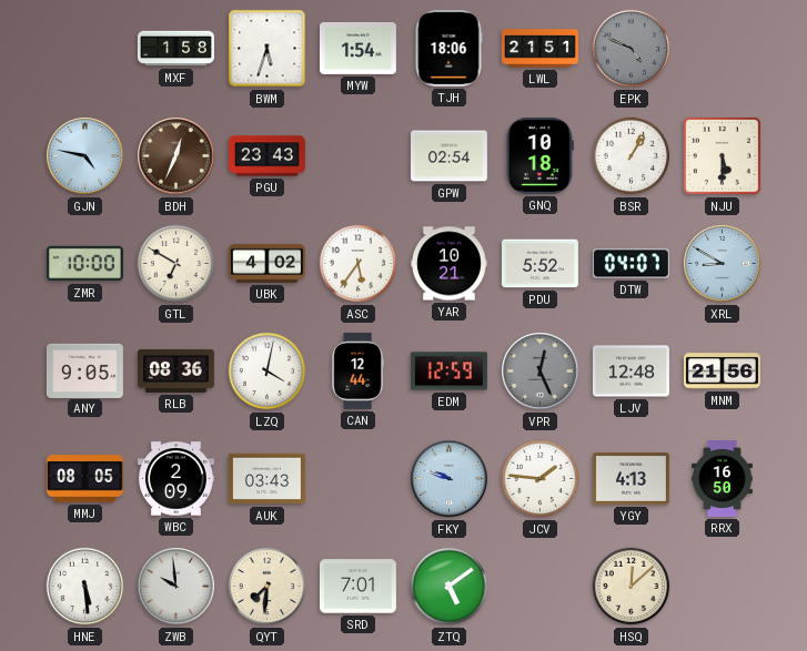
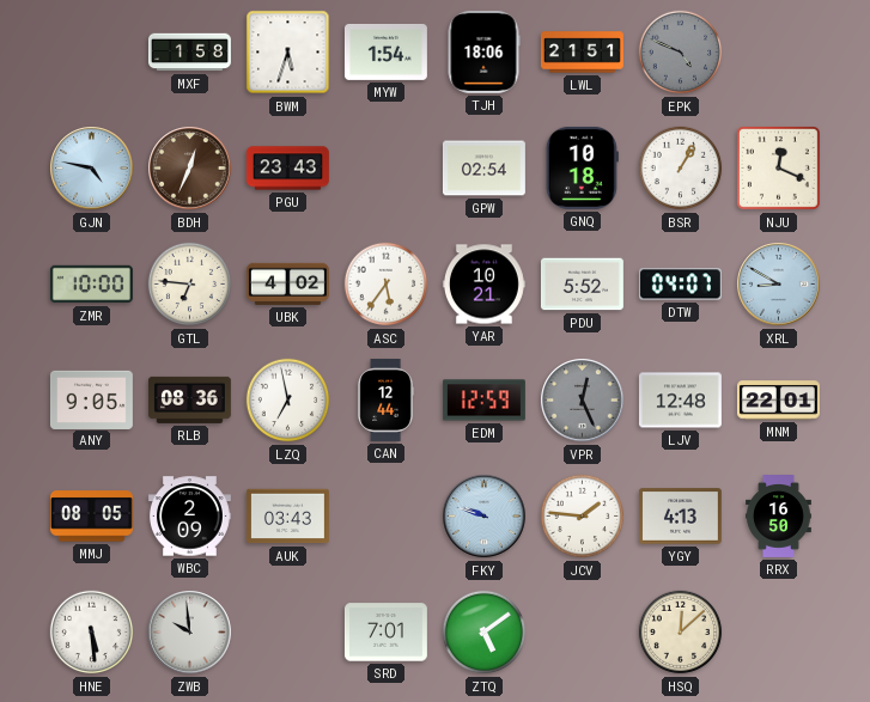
NJU: 5:30 -> 12:19 (778, 167)
GTL: 6:50 -> 6:46 (190, 285)
LZQ: 4:02 -> 6:58 (288, 401)
MNM: 21:56 -> 22:01 (778, 401)
QYT: 7:31 -> none (268, 587)
